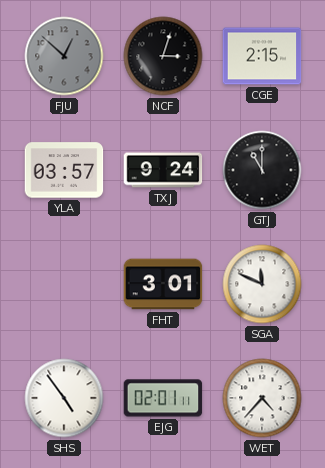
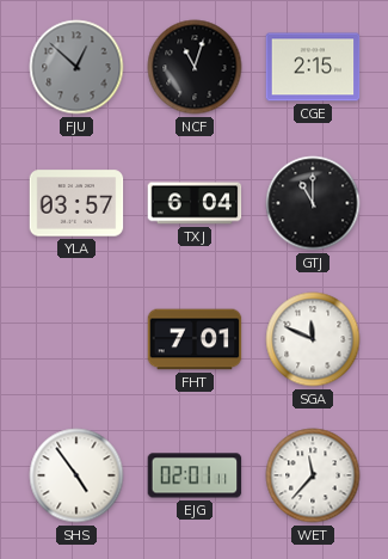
NCF: 3:03 -> 11:03 (195, 67)
TXJ: 9:24 -> 6:04 (195, 203)
FHT: 3:01 -> 7:01 (195, 339)
WET: 4:37 -> 11:37 (313, 475)
